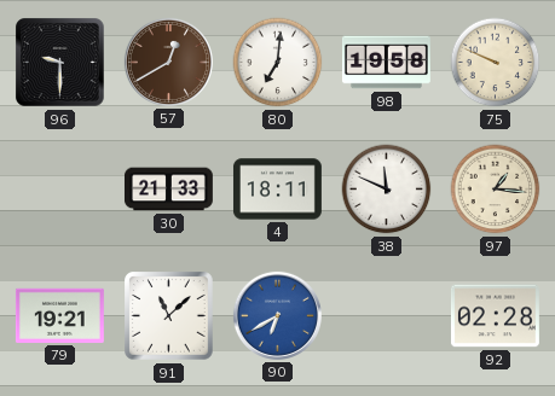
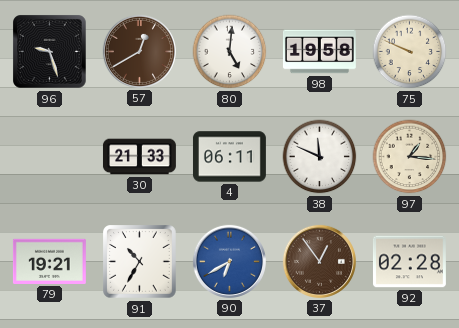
96: 9:30 -> 9:27 (50, 52)
80: 7:01 -> 5:01 (230, 52)
4: 18:11 -> 06:11 (229, 157)
91: 11:08 -> 10:35 (140, 262)
37: none -> 12:54 (319, 261)
